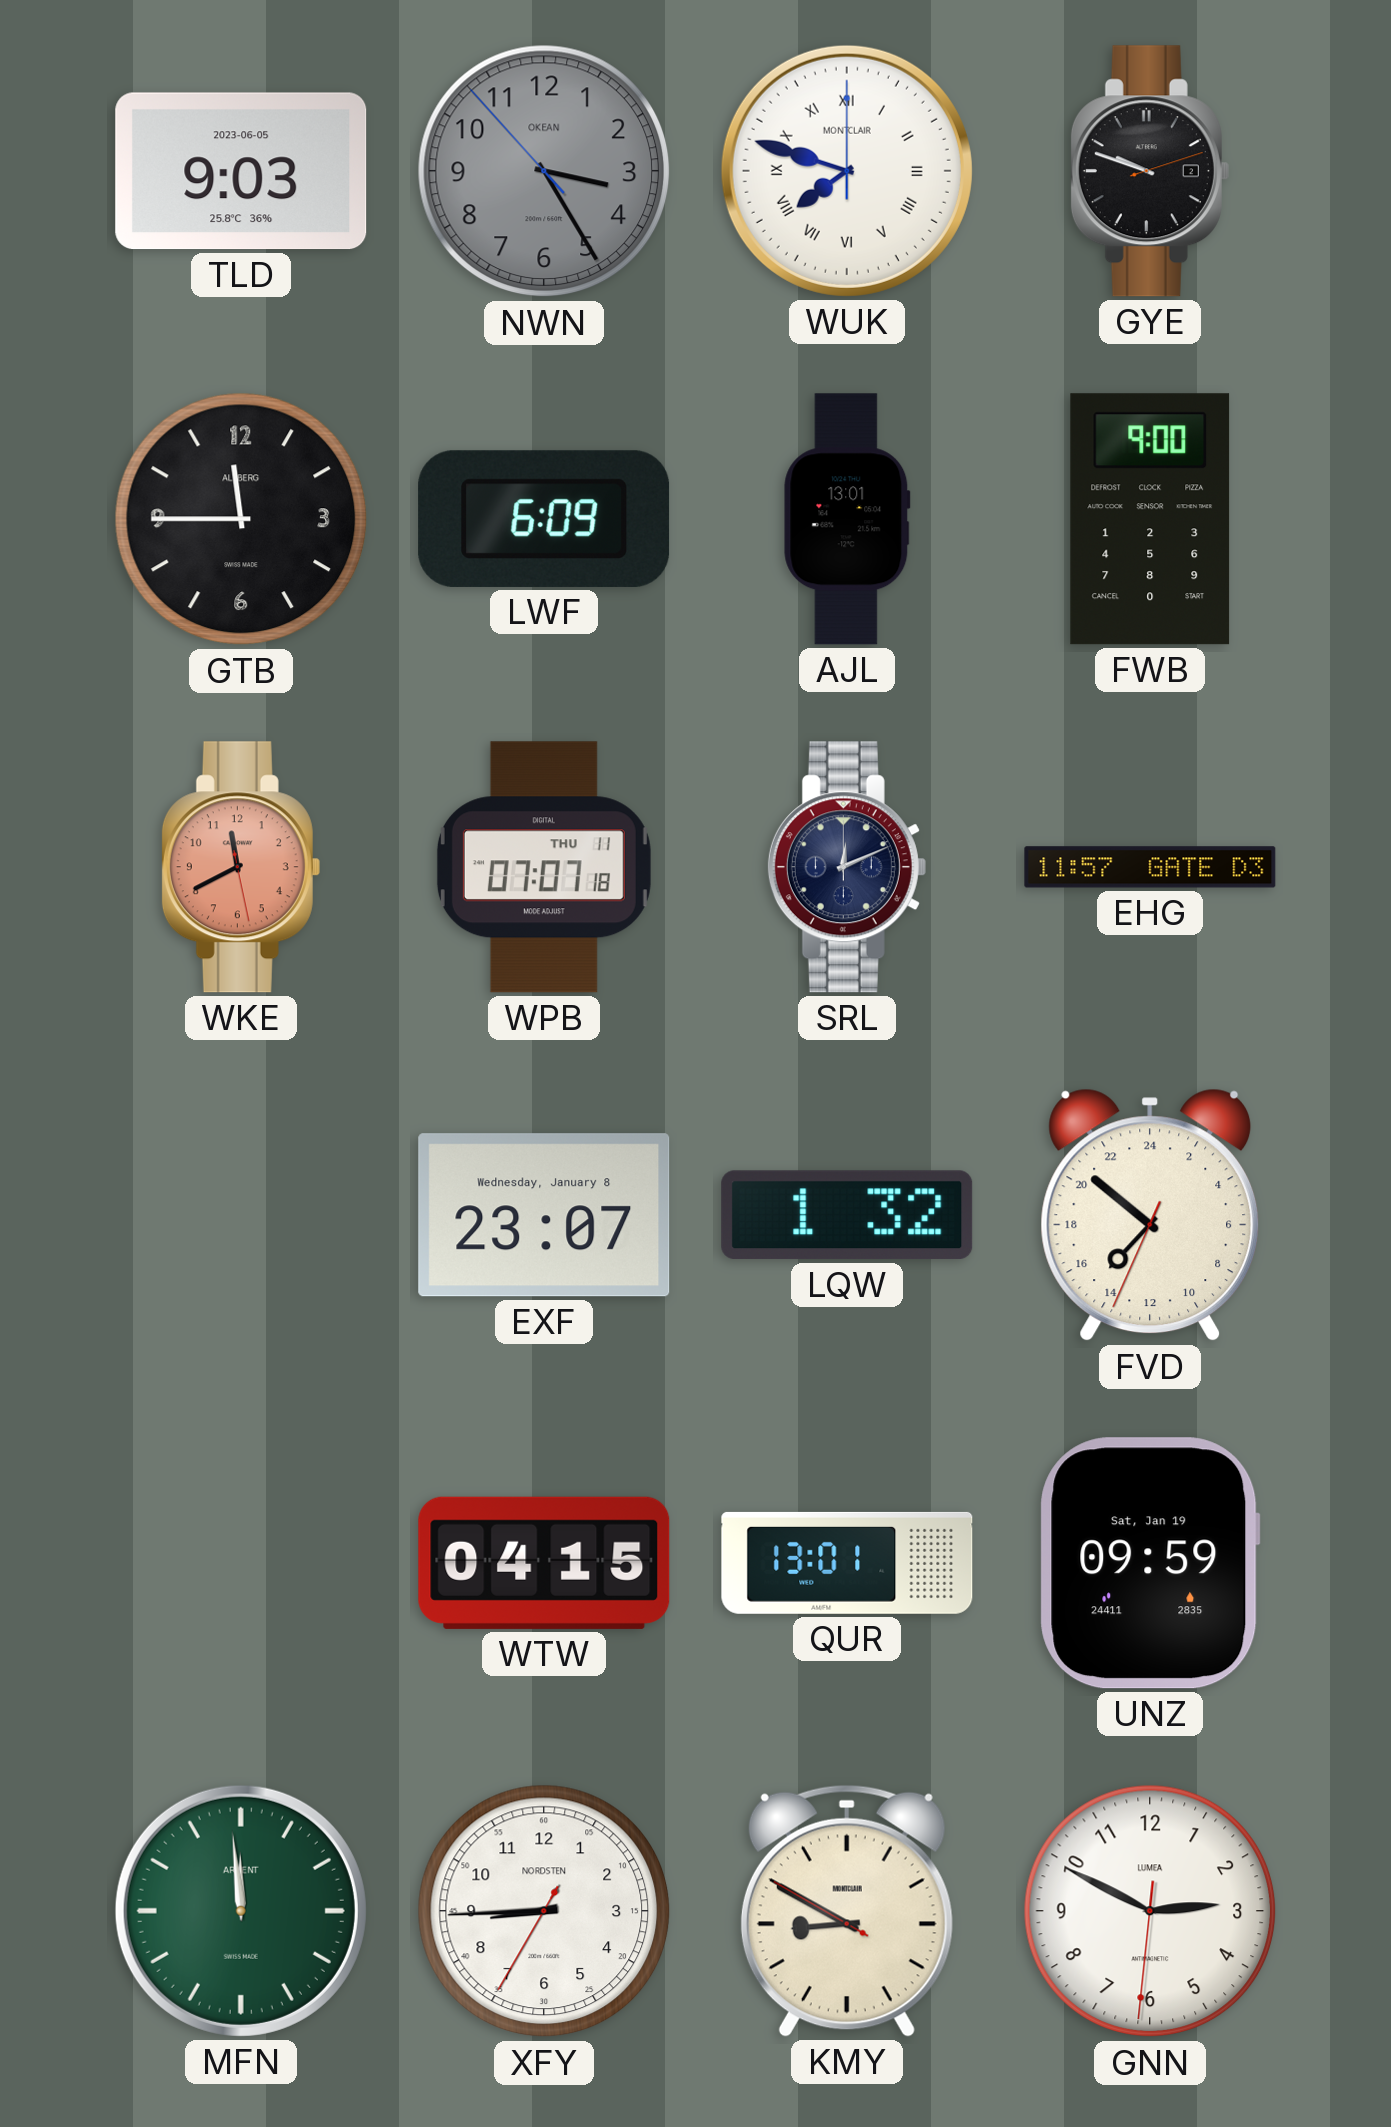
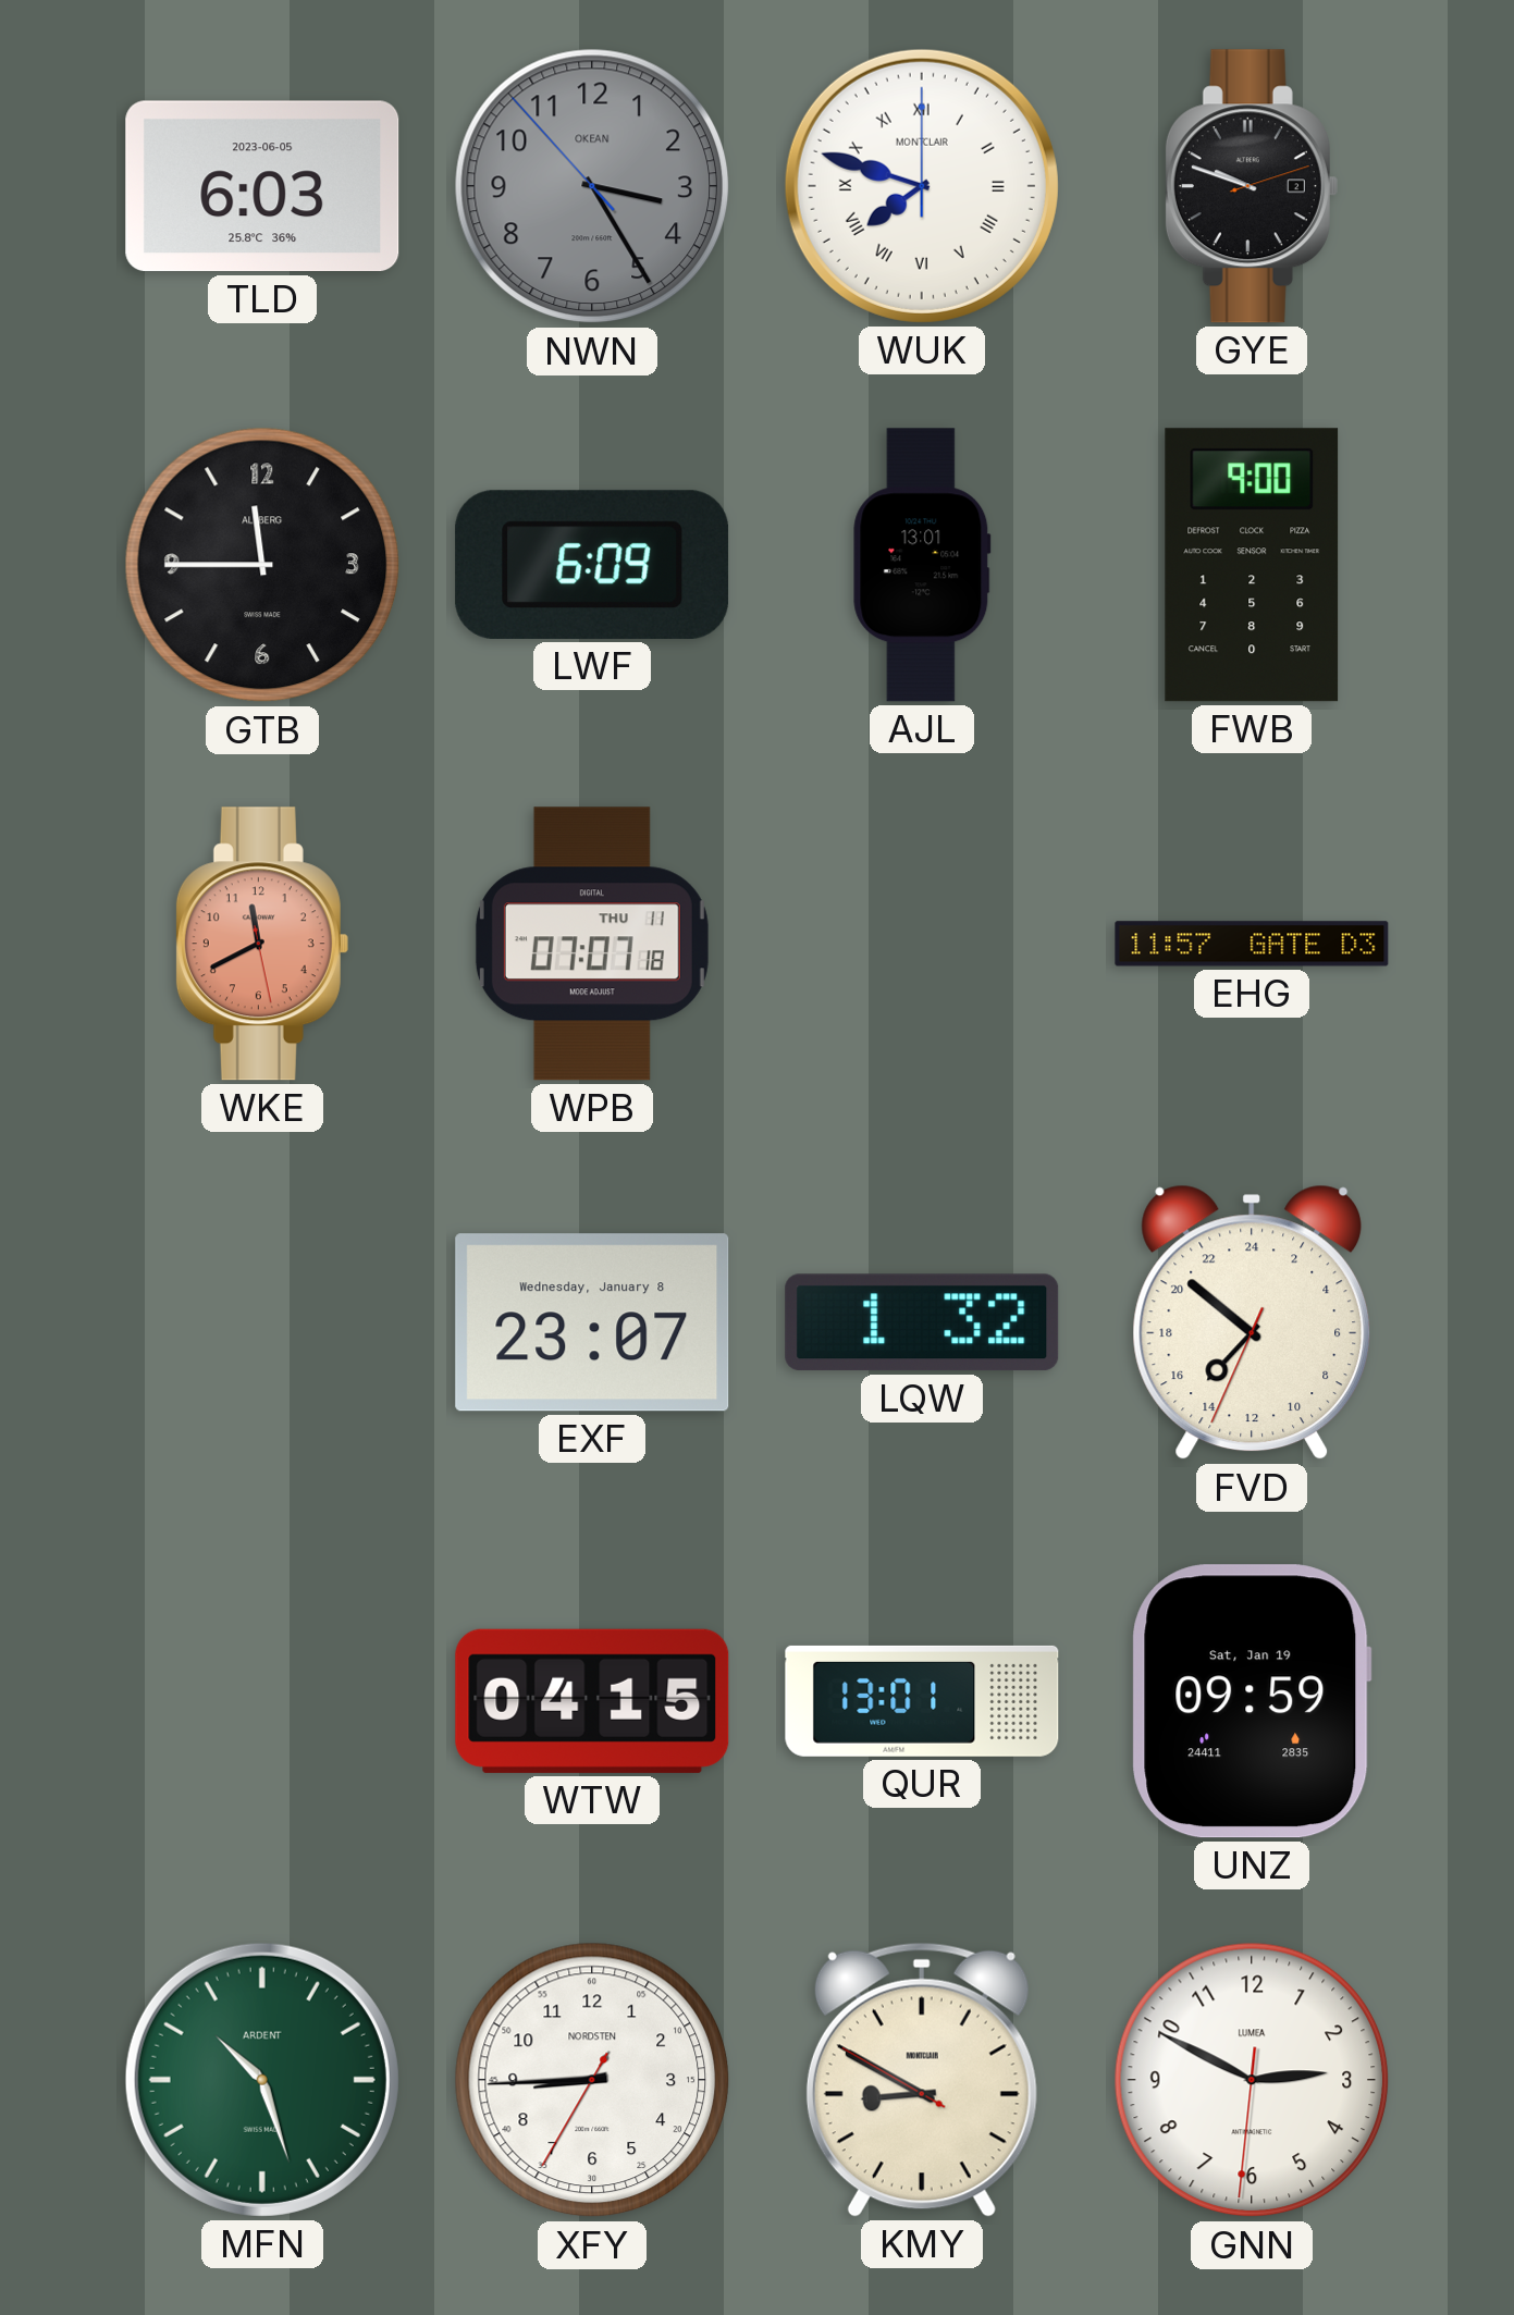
TLD: 9:03 -> 6:03 (262, 186)
SRL: 12:11 -> none (847, 867)
MFN: 11:59 -> 10:27 (262, 2080)
